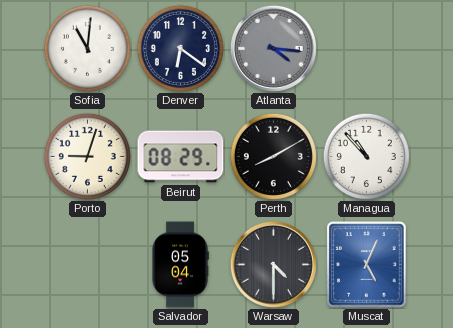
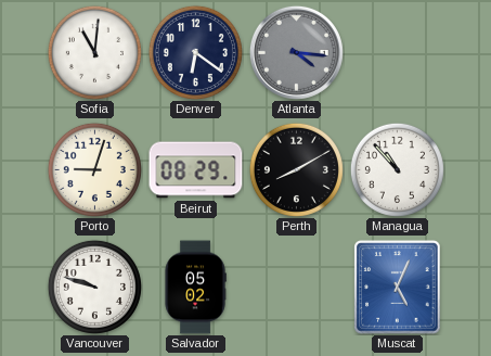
Vancouver: none -> 9:48 (94, 287)
Salvador: 05:04 -> 05:02 (195, 288)
Warsaw: 4:30 -> none (273, 264)
